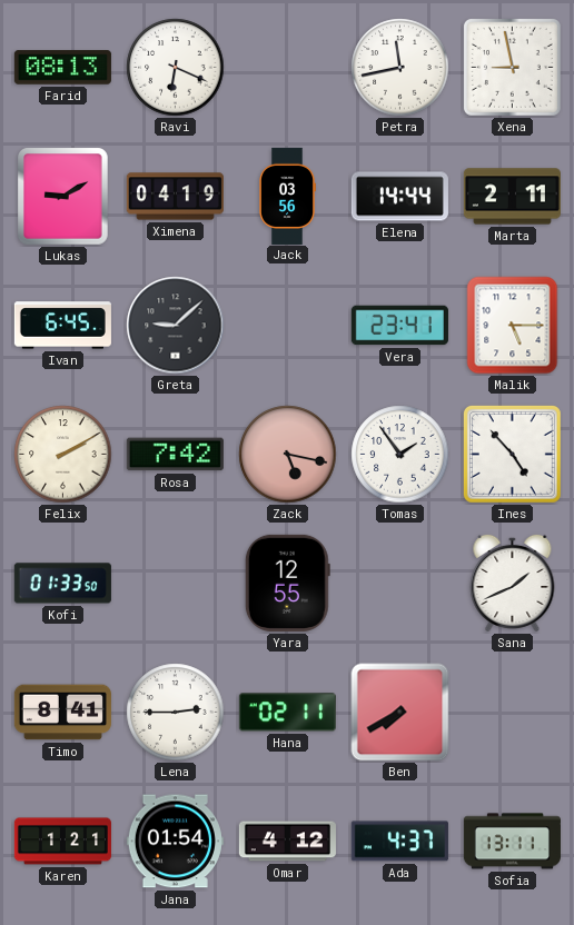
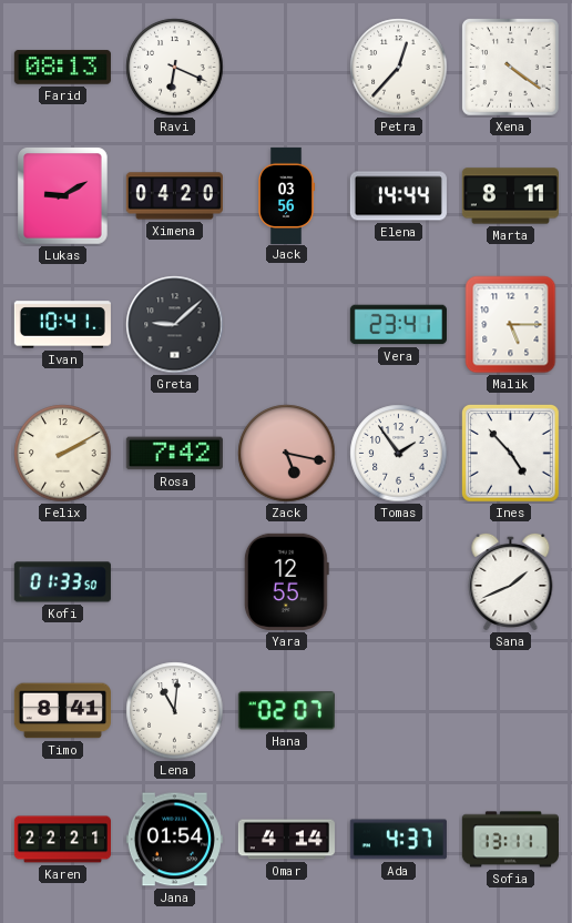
Petra: 11:43 -> 12:37 (399, 68)
Xena: 8:58 -> 4:21 (510, 67)
Ximena: 04:19 -> 04:20 (174, 196)
Marta: 2:11 -> 8:11 (510, 196)
Ivan: 6:45 -> 10:41 (62, 325)
Lena: 2:45 -> 11:01 (175, 711)
Hana: 02:11 -> 02:07 (286, 711)
Ben: 7:40 -> none (400, 713)
Karen: 1:21 -> 22:21 (62, 840)
Omar: 4:12 -> 4:14 (286, 840)
